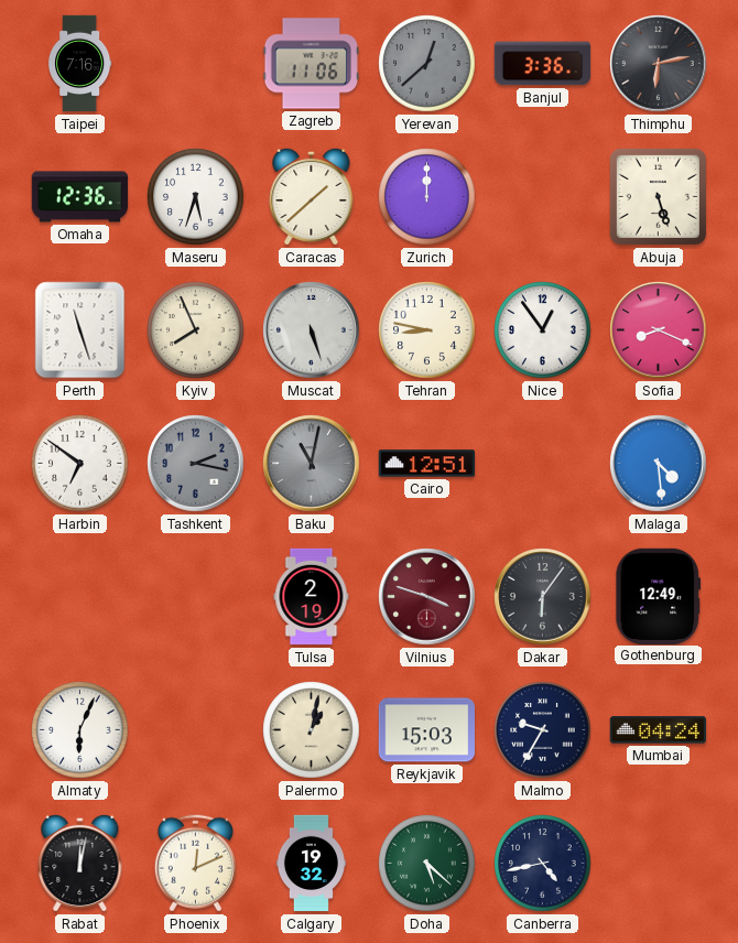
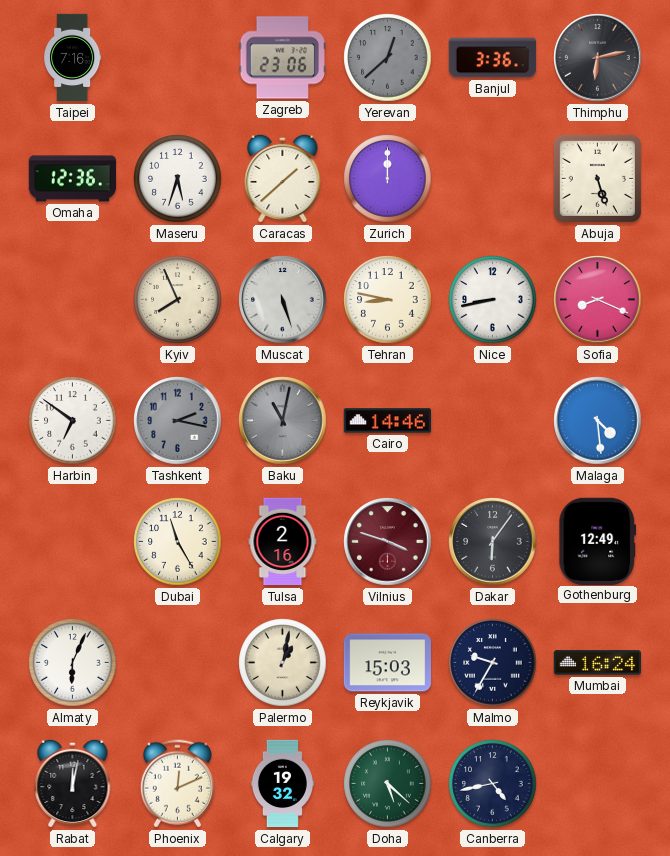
Zagreb: 11:06 -> 23:06 (283, 58)
Perth: 11:27 -> none (80, 330)
Nice: 12:54 -> 8:43 (493, 300)
Cairo: 12:51 -> 14:46 (388, 421)
Dubai: none -> 11:25 (178, 542)
Tulsa: 2:19 -> 2:16 (283, 542)
Mumbai: 04:24 -> 16:24 (597, 663)
